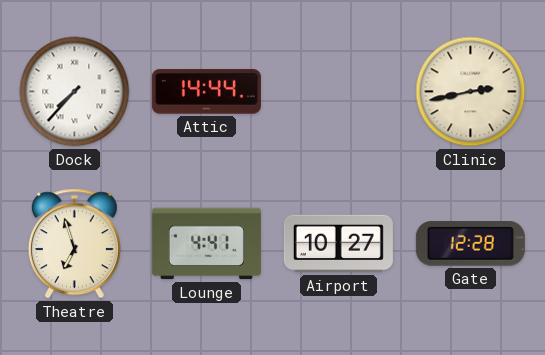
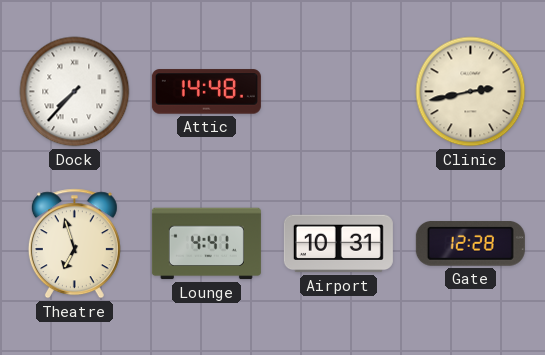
Attic: 14:44 -> 14:48 (206, 92)
Airport: 10:27 -> 10:31 (338, 244)
